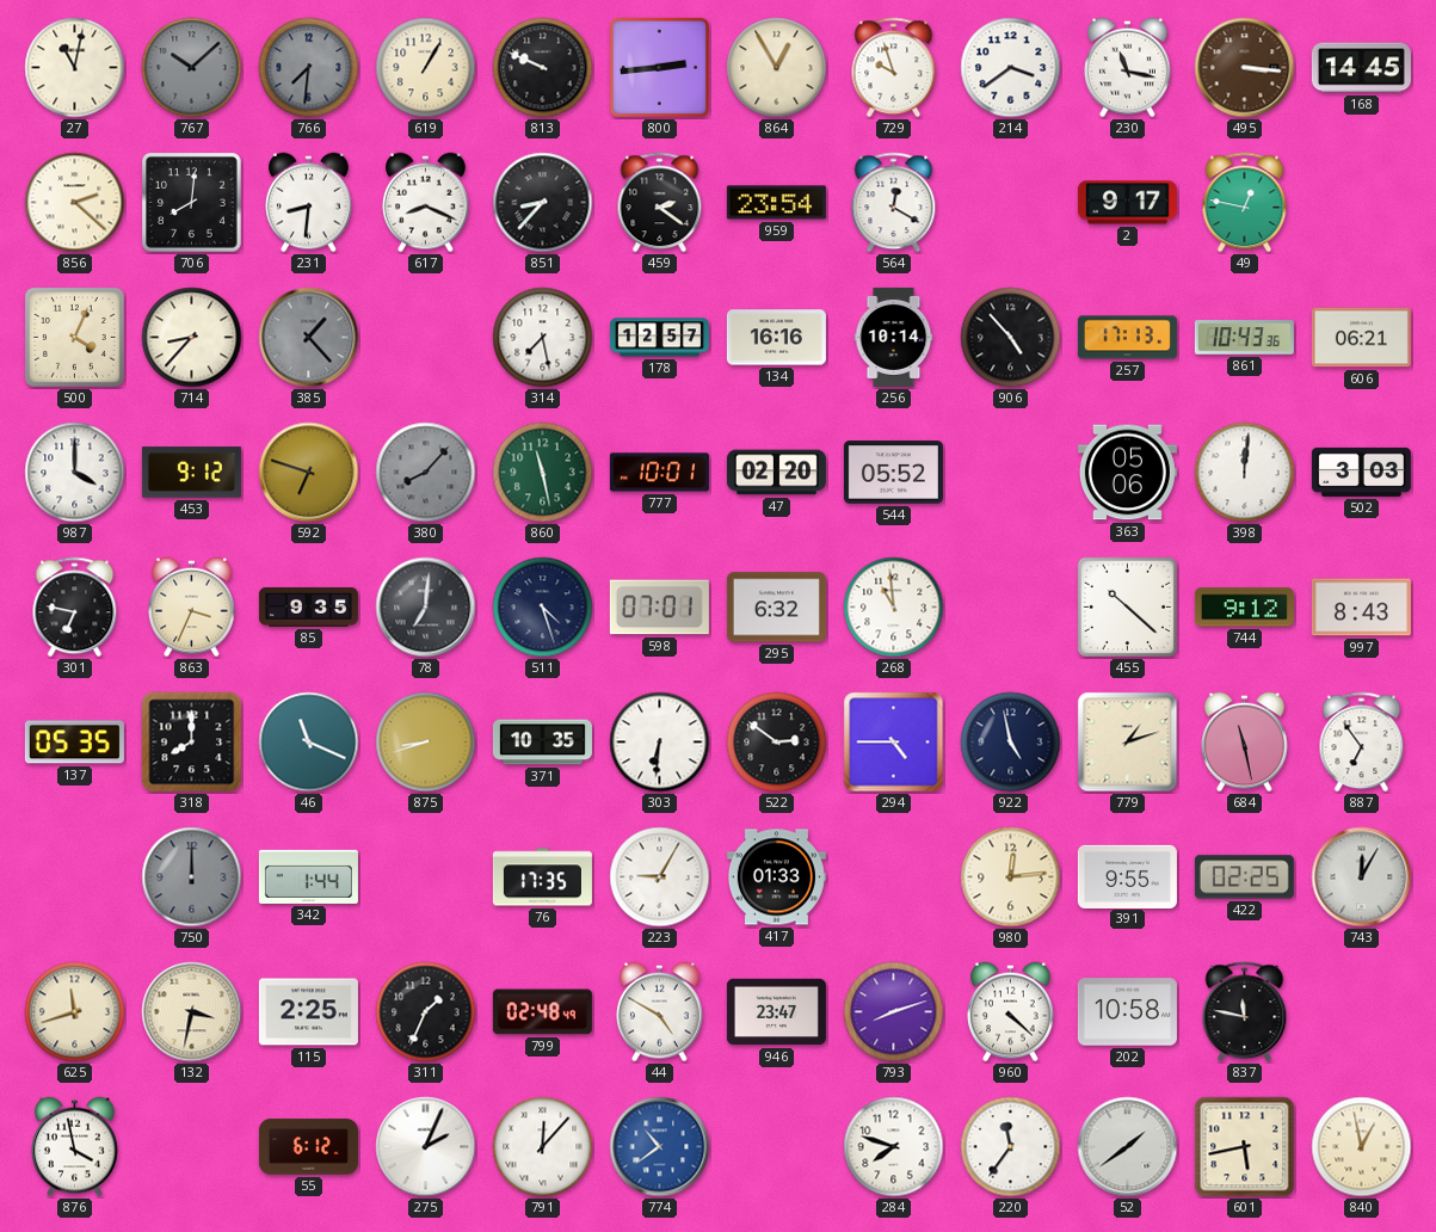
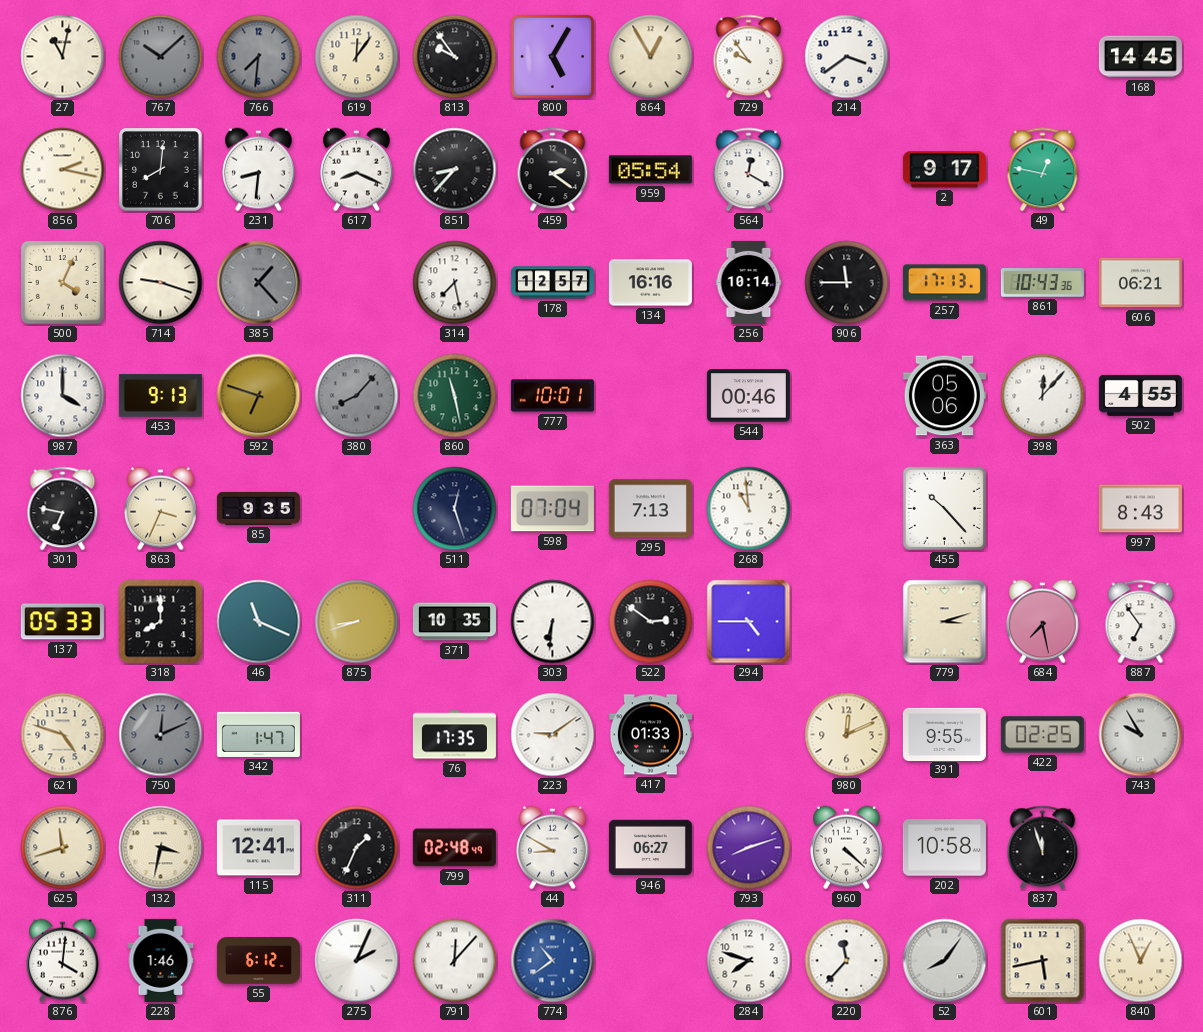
619: 1:05 -> 12:06 (357, 57)
813: 9:49 -> 9:54 (455, 57)
800: 2:44 -> 5:05 (552, 56)
729: 9:57 -> 9:54 (749, 57)
230: 11:17 -> none (1128, 68)
495: 3:16 -> none (1245, 68)
856: 2:22 -> 2:17 (63, 170)
959: 23:54 -> 05:54 (650, 170)
714: 8:37 -> 9:18 (161, 283)
906: 4:53 -> 11:45 (847, 283)
453: 9:12 -> 9:13 (160, 396)
47: 02:20 -> none (776, 473)
544: 05:52 -> 00:46 (748, 396)
398: 12:01 -> 12:07 (1043, 396)
502: 3:03 -> 4:55 (1140, 395)
78: 7:01 -> none (426, 608)
511: 4:27 -> 12:27 (455, 509)
598: 07:01 -> 07:04 (552, 509)
295: 6:32 -> 7:13 (650, 509)
455: 10:22 -> 10:23 (944, 508)
744: 9:12 -> none (1244, 608)
137: 05:35 -> 05:33 (62, 622)
922: 4:58 -> none (1011, 743)
779: 1:12 -> 3:12 (945, 622)
684: 11:28 -> 7:28 (1043, 622)
621: none -> 4:48 (63, 735)
750: 12:00 -> 12:11 (161, 735)
342: 1:44 -> 1:47 (258, 734)
223: 9:05 -> 9:09 (553, 735)
980: 12:14 -> 12:11 (847, 735)
743: 12:05 -> 9:55 (1141, 735)
115: 2:25 -> 12:41 (258, 848)
44: 4:50 -> 8:50 (553, 848)
946: 23:47 -> 06:27 (650, 848)
837: 11:47 -> 11:57 (1043, 848)
876: 3:58 -> 4:01 (63, 961)
228: none -> 1:46 (161, 960)
220: 11:36 -> 11:37 (847, 961)
52: 1:39 -> 8:06 (945, 961)
840: 12:58 -> 12:56 (1141, 961)
